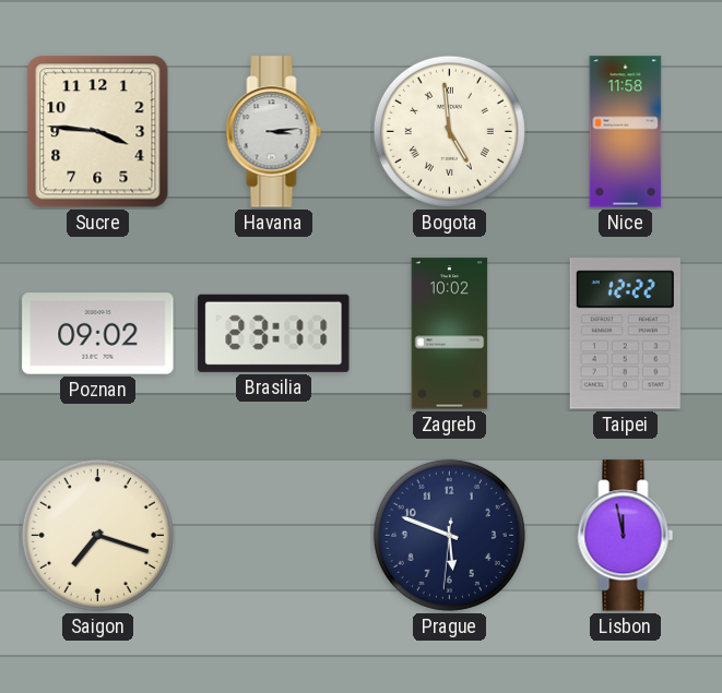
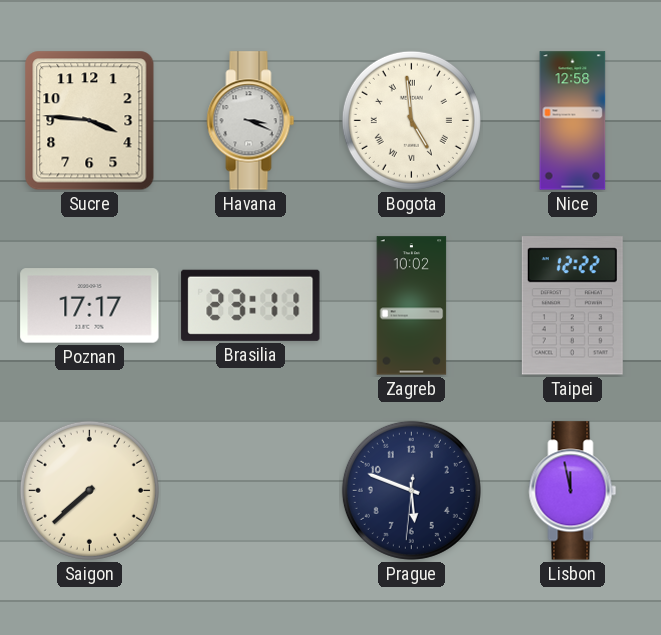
Havana: 3:14 -> 3:19 (251, 121)
Nice: 11:58 -> 12:58 (573, 121)
Poznan: 09:02 -> 17:17 (90, 306)
Saigon: 7:18 -> 7:38 (89, 490)
